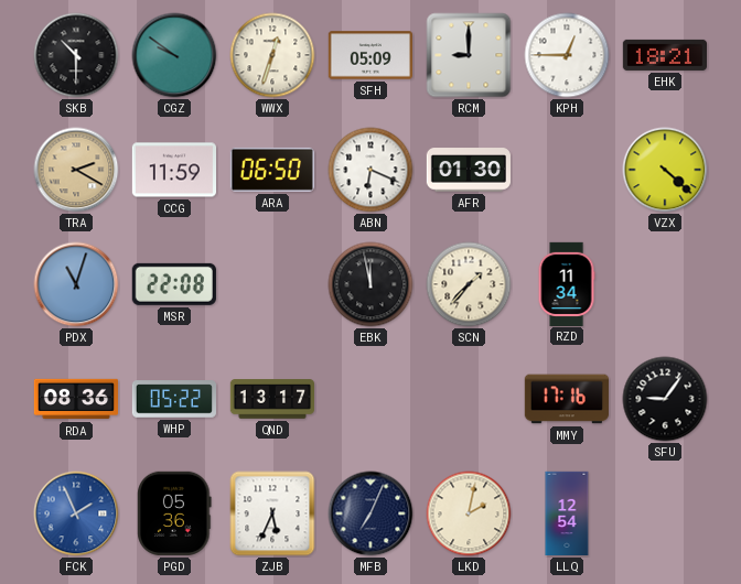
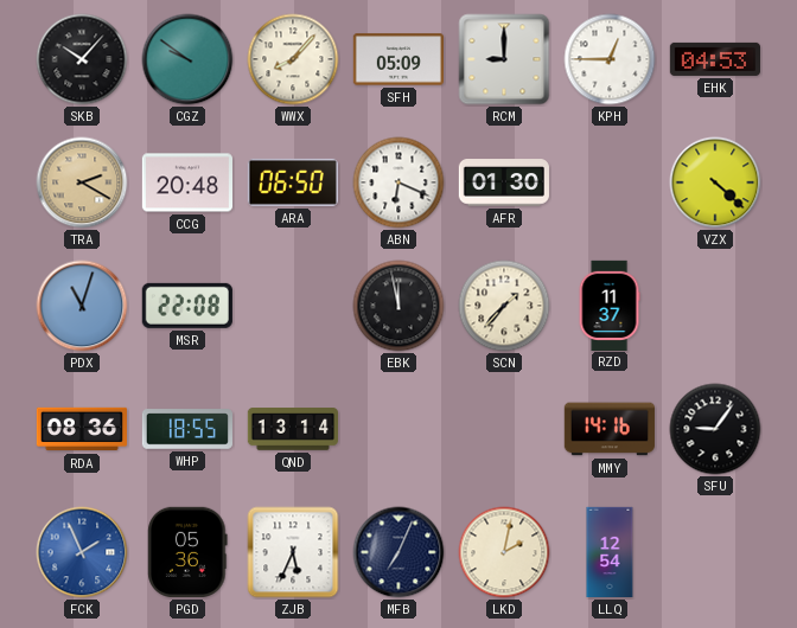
SKB: 10:30 -> 10:07 (82, 59)
WWX: 12:33 -> 8:07 (293, 59)
EHK: 18:21 -> 04:53 (714, 59)
CCG: 11:59 -> 20:48 (186, 182)
RZD: 11:34 -> 11:37 (610, 305)
WHP: 05:22 -> 18:55 (186, 429)
QND: 13:17 -> 13:14 (292, 429)
MMY: 17:16 -> 14:16 (610, 429)
